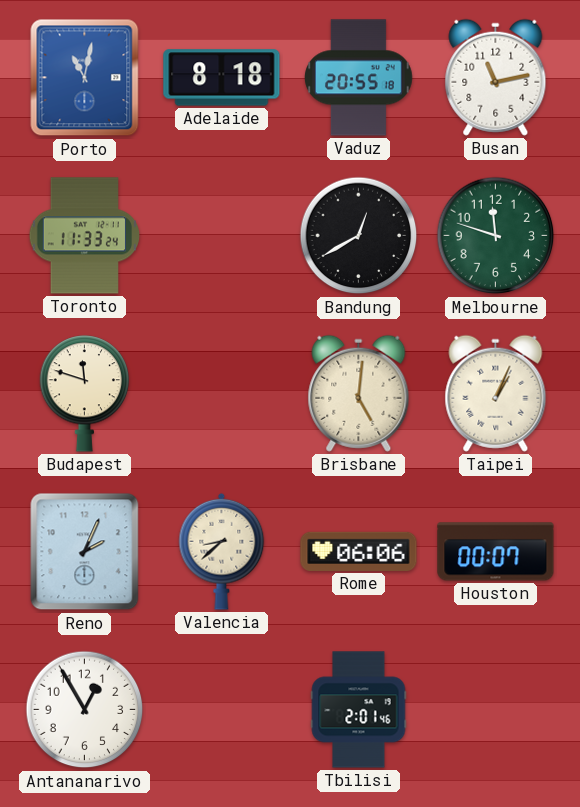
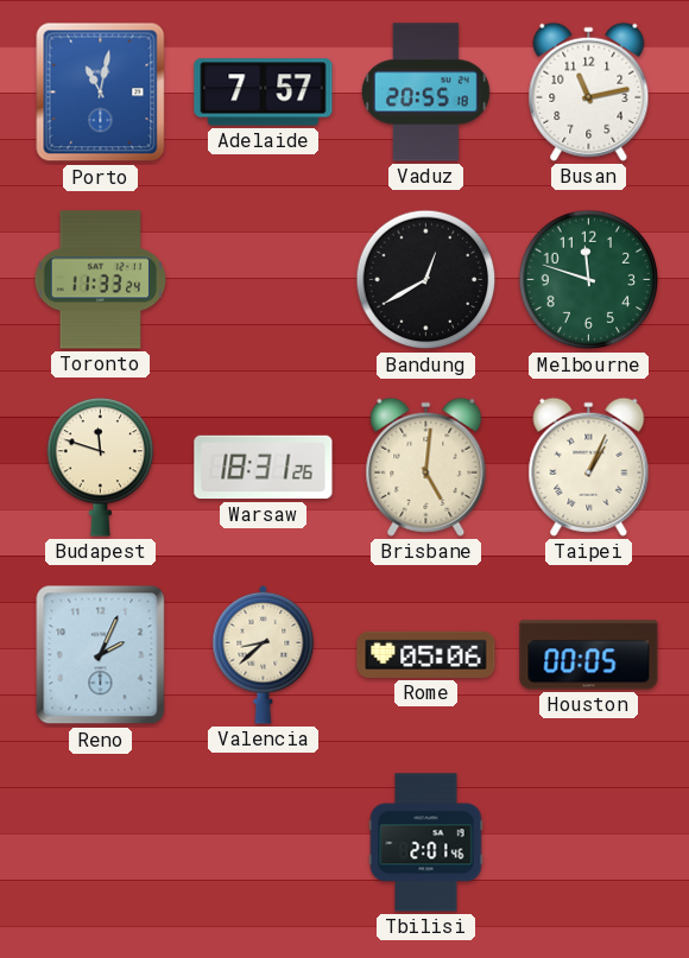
Adelaide: 8:18 -> 7:57 (264, 93)
Warsaw: none -> 18:31 (264, 468)
Rome: 06:06 -> 05:06 (426, 654)
Houston: 00:07 -> 00:05 (589, 655)
Antananarivo: 12:55 -> none (85, 710)
